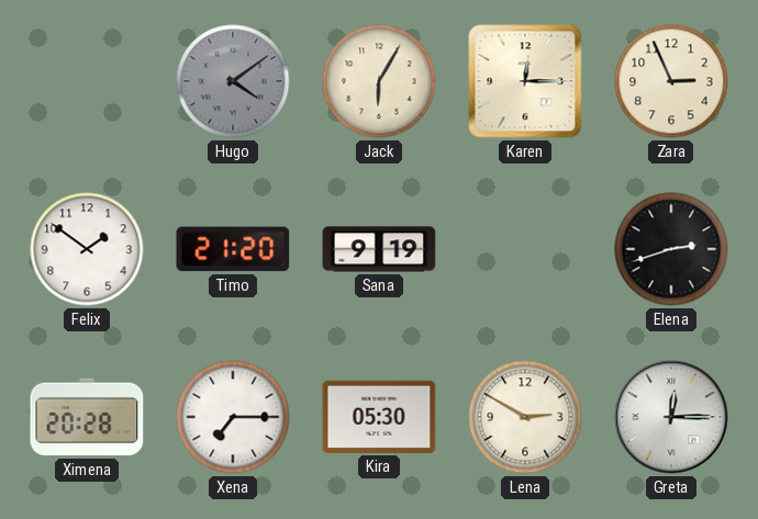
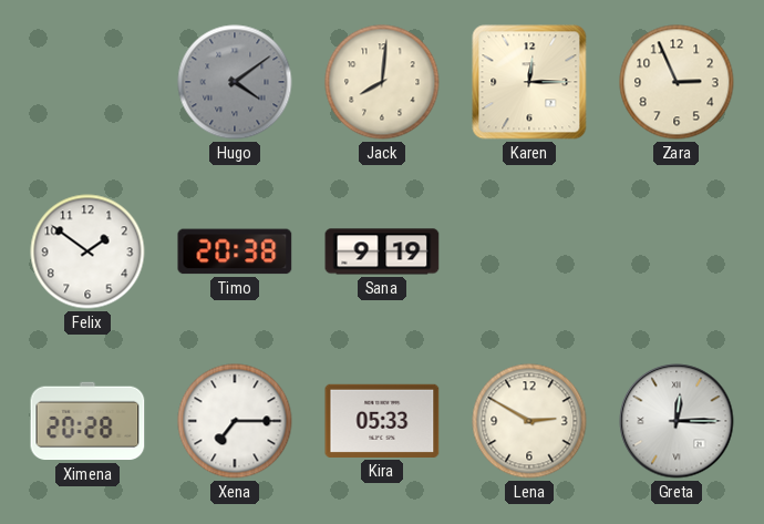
Jack: 6:05 -> 8:01 (382, 82)
Timo: 21:20 -> 20:38 (235, 251)
Elena: 2:42 -> none (671, 249)
Kira: 05:30 -> 05:33 (382, 421)
